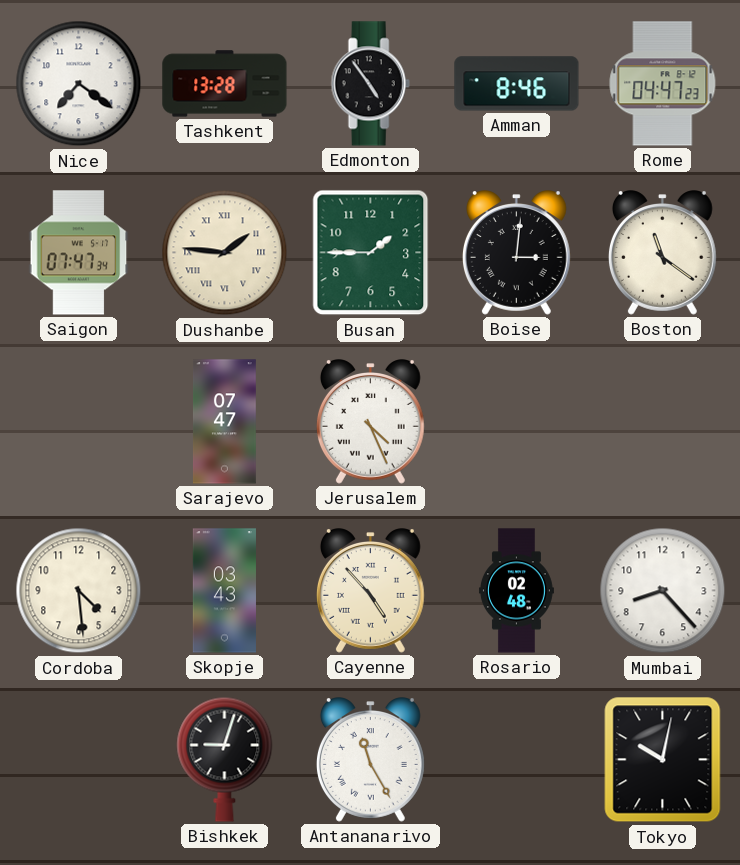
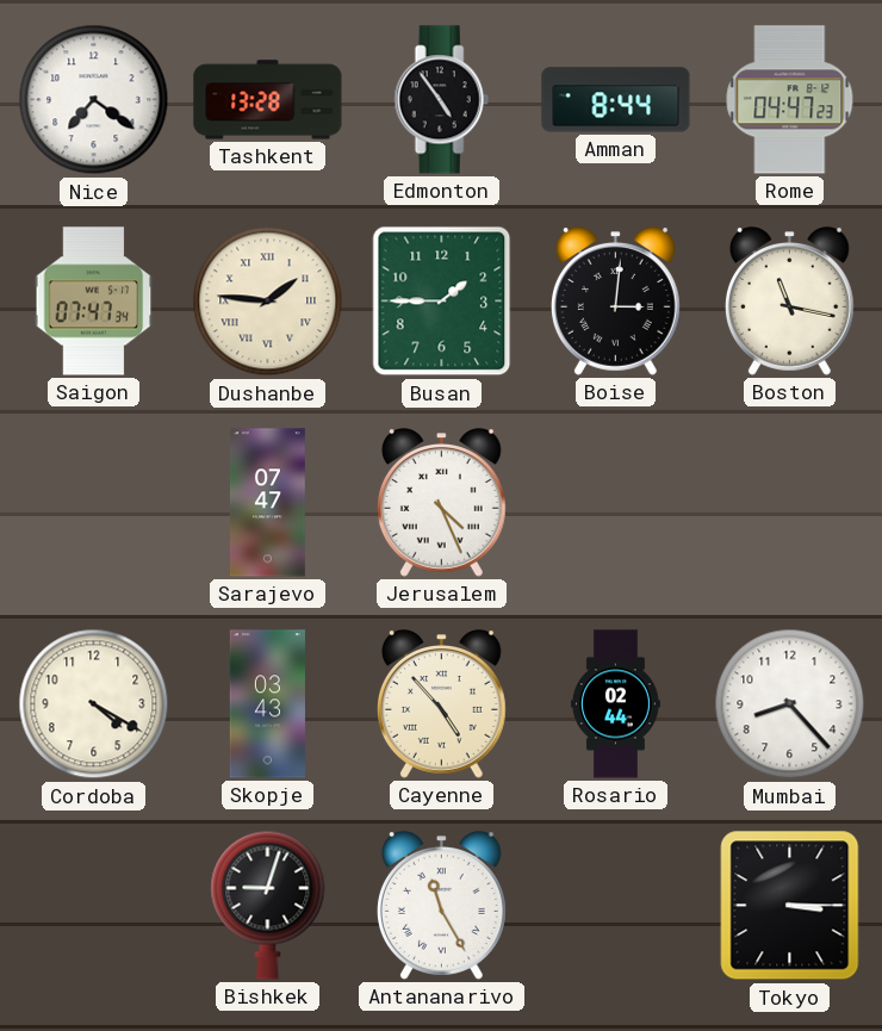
Amman: 8:46 -> 8:44 (616, 100)
Boston: 11:21 -> 11:17 (789, 302)
Cordoba: 4:29 -> 4:20 (94, 704)
Rosario: 02:48 -> 02:44 (615, 704)
Tokyo: 10:02 -> 3:15 (790, 906)
